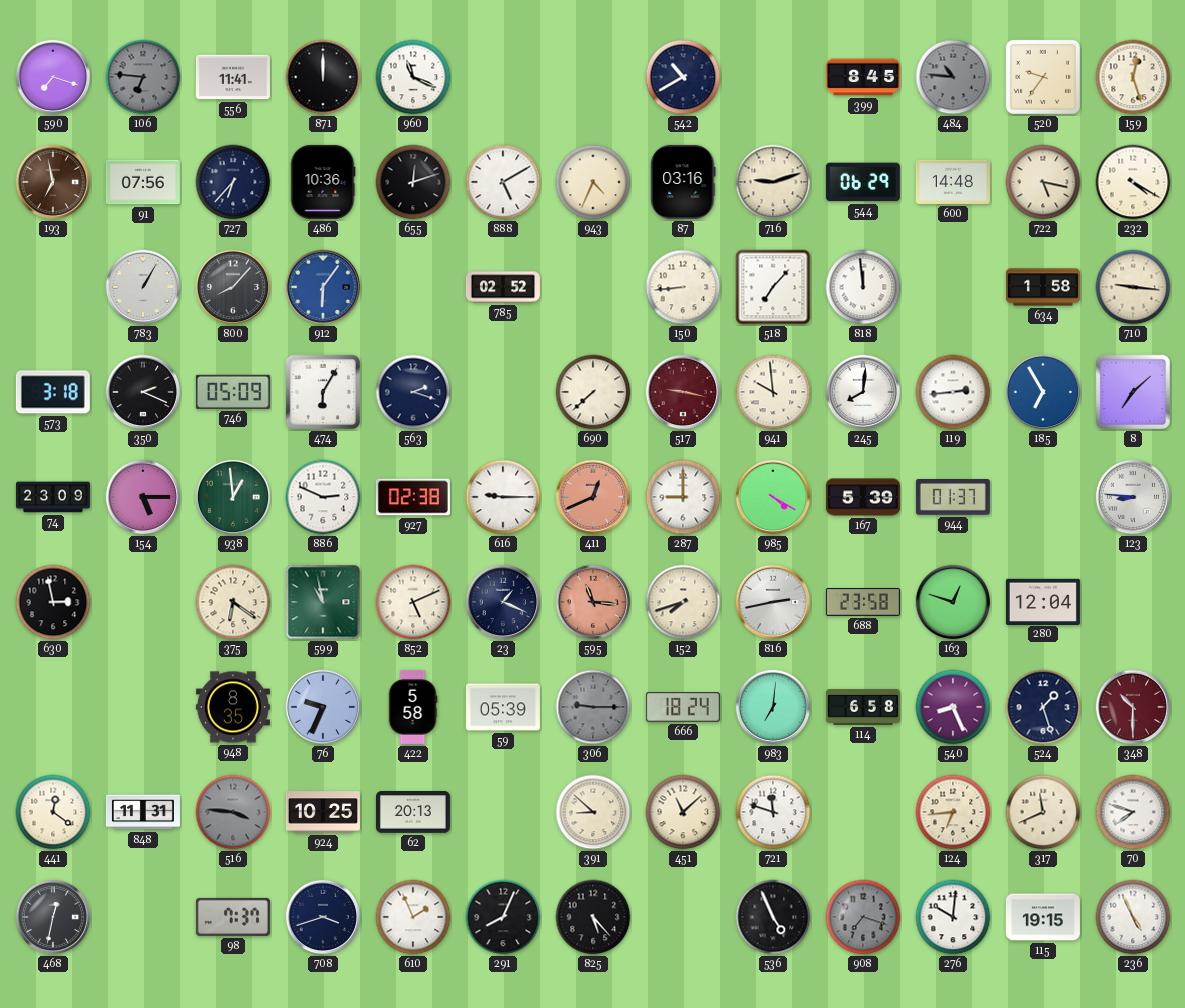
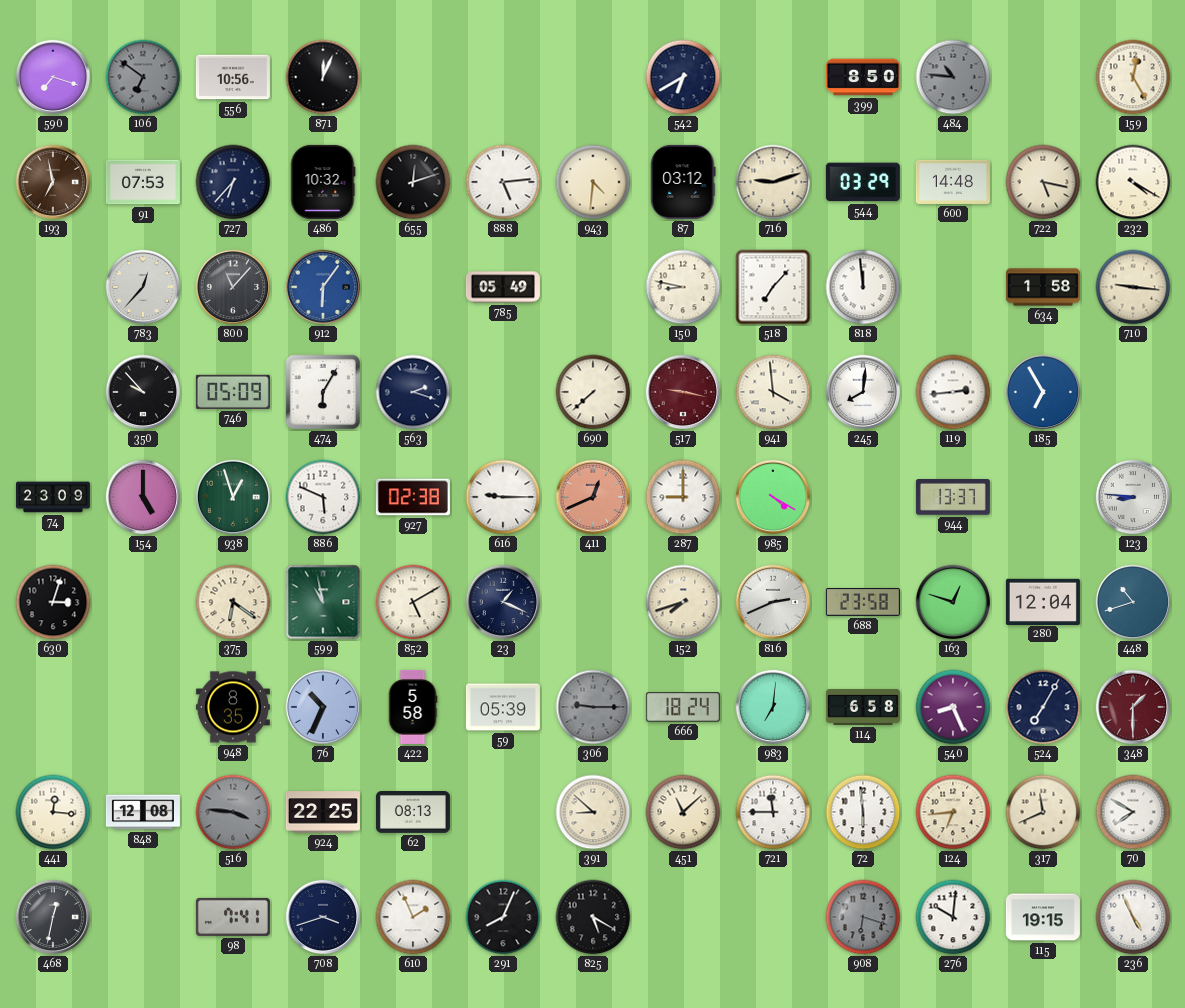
106: 6:46 -> 6:51 (143, 77)
556: 11:41 -> 10:56 (233, 77)
871: 12:00 -> 12:04 (323, 77)
960: 11:19 -> none (413, 77)
542: 10:40 -> 6:40 (683, 77)
399: 8:45 -> 8:50 (863, 77)
520: 9:36 -> none (1043, 77)
159: 12:27 -> 12:25 (1133, 77)
91: 07:56 -> 07:53 (143, 182)
486: 10:36 -> 10:32 (323, 182)
888: 5:10 -> 5:14 (503, 182)
943: 4:34 -> 4:31 (593, 182)
87: 03:16 -> 03:12 (683, 182)
544: 06:29 -> 03:29 (863, 182)
783: 1:05 -> 12:37 (143, 287)
800: 8:07 -> 11:07 (233, 287)
785: 02:52 -> 05:49 (503, 287)
150: 8:44 -> 8:47 (683, 287)
573: 3:18 -> none (53, 392)
350: 2:19 -> 9:53 (143, 392)
941: 9:59 -> 3:59 (773, 392)
8: 7:08 -> none (1133, 392)
154: 5:15 -> 5:00 (143, 497)
938: 12:59 -> 12:57 (233, 497)
886: 2:49 -> 5:49 (323, 497)
167: 5:39 -> none (863, 497)
944: 01:37 -> 13:37 (953, 498)
630: 2:58 -> 3:03 (53, 602)
852: 5:11 -> 5:10 (413, 602)
595: 11:16 -> none (593, 602)
816: 2:43 -> 2:41 (773, 602)
448: none -> 10:42 (1133, 602)
76: 9:34 -> 10:34 (323, 707)
524: 1:27 -> 7:05 (1043, 707)
348: 10:30 -> 1:30 (1133, 707)
441: 12:21 -> 12:16 (53, 812)
848: 11:31 -> 12:08 (143, 812)
924: 10:25 -> 22:25 (323, 812)
62: 20:13 -> 08:13 (413, 813)
721: 11:48 -> 11:45 (773, 812)
72: none -> 5:59 (863, 812)
70: 7:48 -> 7:50 (1133, 812)
98: 7:37 -> 7:41 (233, 917)
825: 5:23 -> 5:20 (593, 917)
536: 4:56 -> none (773, 917)
908: 7:18 -> 6:18 (863, 917)
